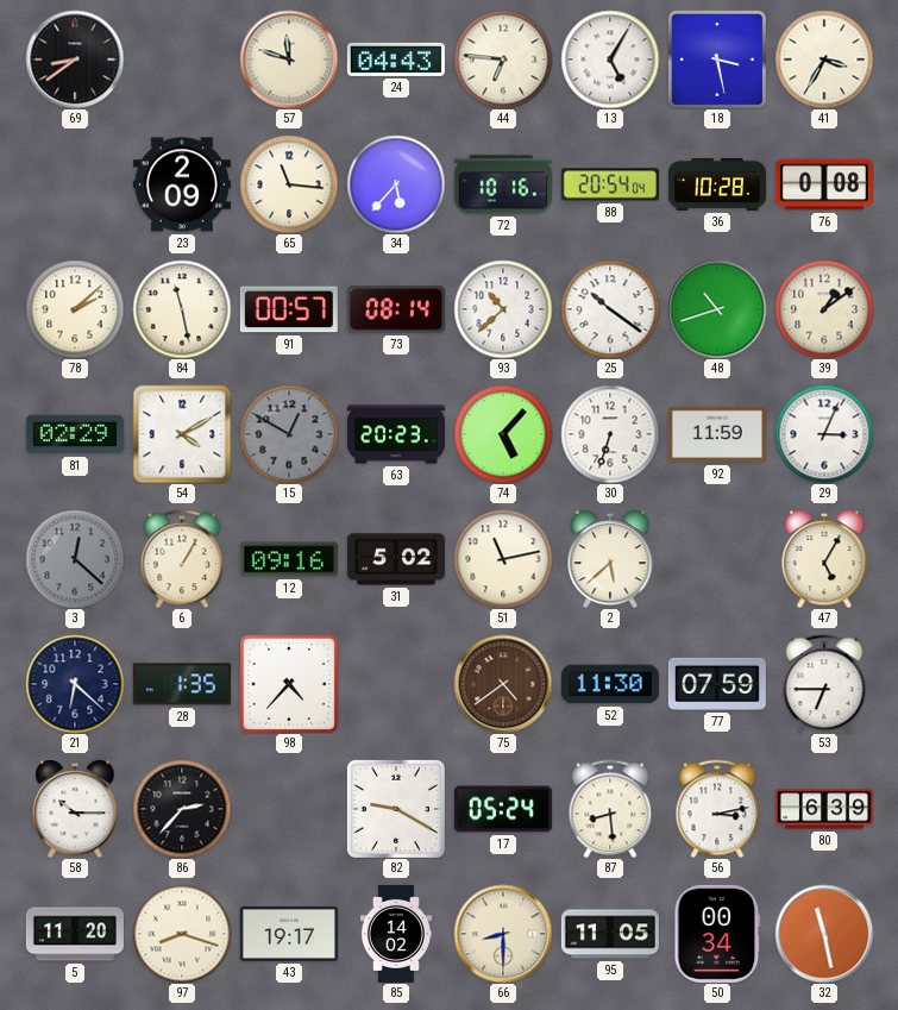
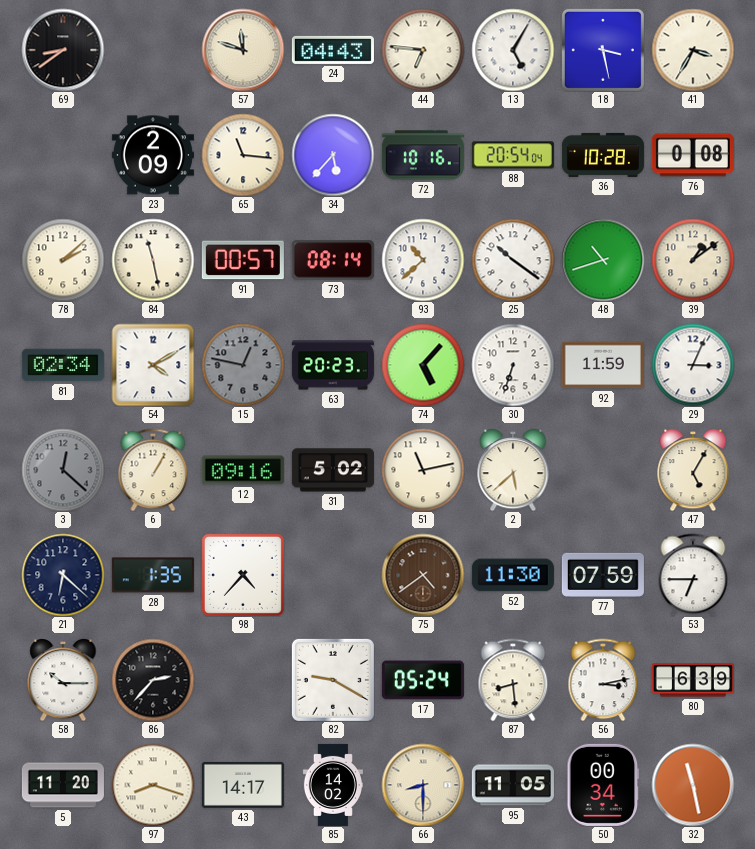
81: 02:29 -> 02:34 (63, 365)
15: 12:50 -> 12:47 (243, 365)
43: 19:17 -> 14:17 (243, 785)
